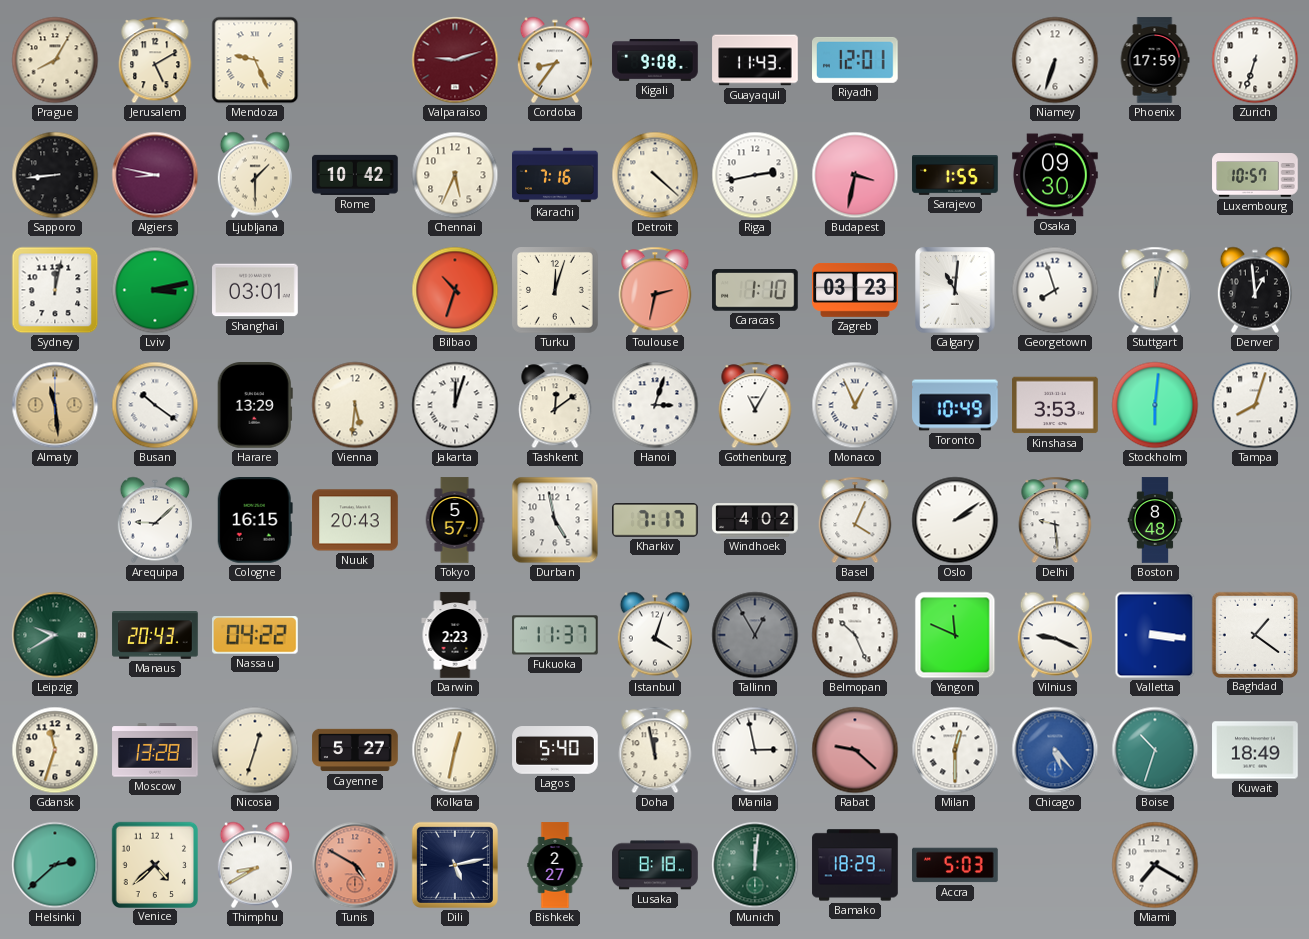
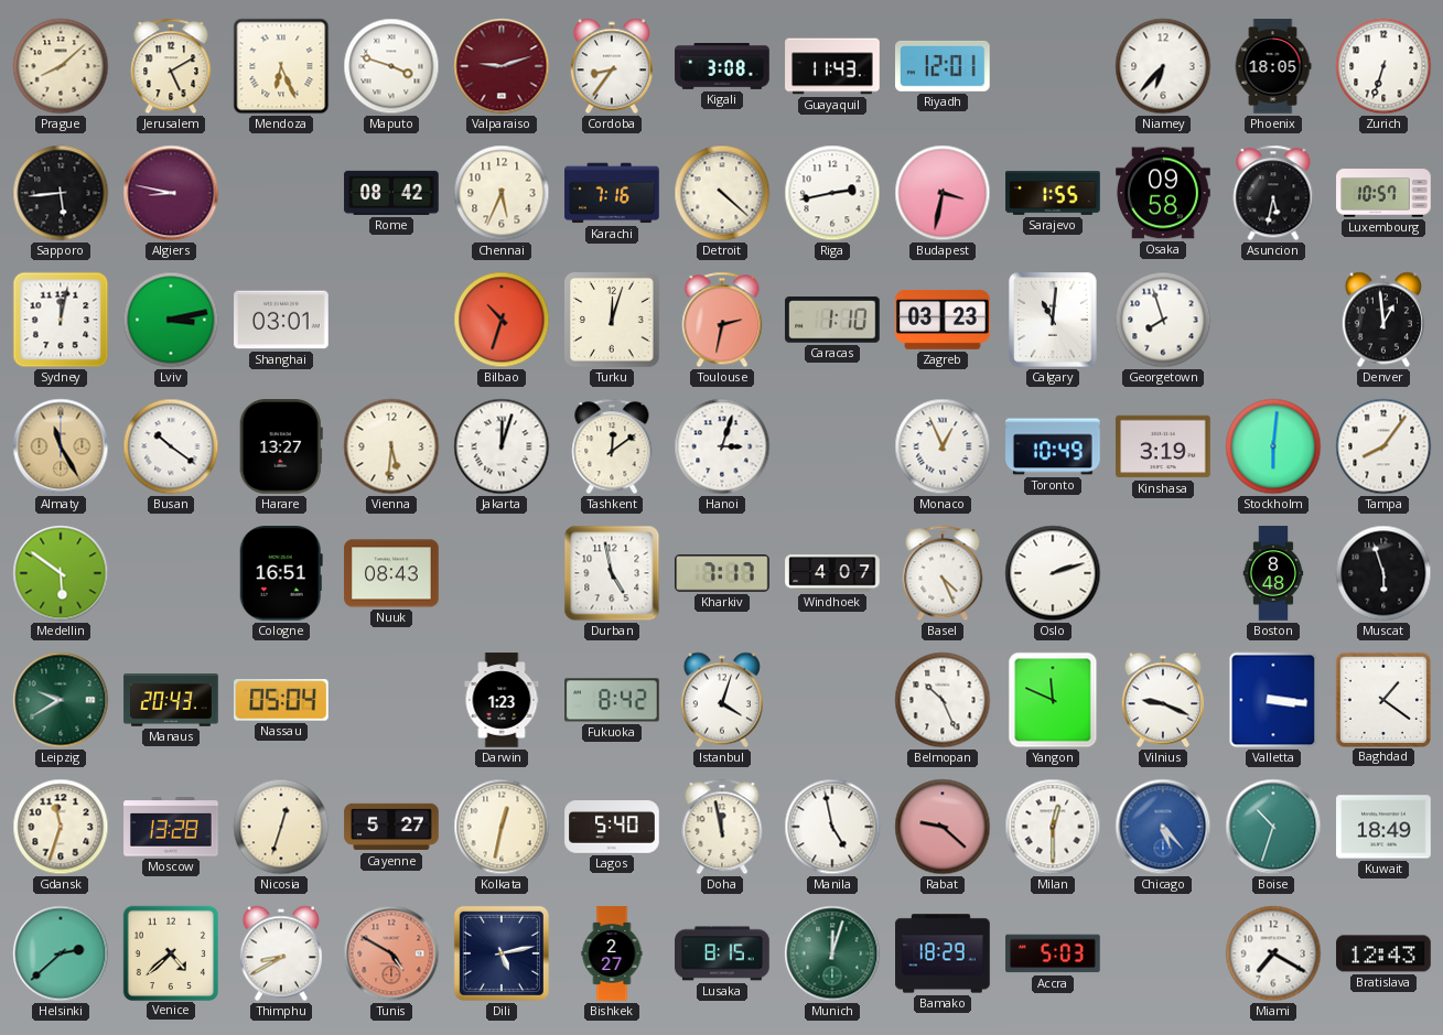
Prague: 8:05 -> 8:08 (61, 66)
Mendoza: 9:26 -> 6:26 (281, 66)
Maputo: none -> 3:48 (391, 66)
Kigali: 9:08 -> 3:08 (722, 66)
Niamey: 6:33 -> 6:37 (1163, 66)
Phoenix: 17:59 -> 18:05 (1273, 66)
Sapporo: 8:44 -> 5:44 (61, 193)
Ljubljana: 1:30 -> none (255, 175)
Rome: 10:42 -> 08:42 (391, 193)
Osaka: 09:30 -> 09:58 (1163, 193)
Asuncion: none -> 5:32 (1273, 193)
Stuttgart: 12:02 -> none (1155, 290)
Almaty: 11:29 -> 11:25 (61, 446)
Harare: 13:29 -> 13:27 (281, 448)
Gothenburg: 11:05 -> none (755, 405)
Kinshasa: 3:53 -> 3:19 (1163, 446)
Tampa: 8:03 -> 8:06 (1383, 446)
Medellin: none -> 5:51 (61, 573)
Arequipa: 9:08 -> none (155, 520)
Cologne: 16:15 -> 16:51 (281, 574)
Nuuk: 20:43 -> 08:43 (391, 573)
Tokyo: 5:57 -> none (455, 520)
Windhoek: 4:02 -> 4:07 (832, 573)
Basel: 4:04 -> 4:26 (943, 573)
Oslo: 2:09 -> 2:12 (1053, 573)
Delhi: 9:29 -> none (1055, 520)
Muscat: none -> 5:57 (1383, 573)
Nassau: 04:22 -> 05:04 (282, 700)
Darwin: 2:23 -> 1:23 (502, 700)
Fukuoka: 11:37 -> 8:42 (612, 700)
Tallinn: 12:55 -> none (755, 635)
Manila: 2:58 -> 4:58 (832, 827)
Lusaka: 8:18 -> 8:15 (722, 953)
Munich: 12:01 -> 12:03 (832, 953)
Bratislava: none -> 12:43 (1383, 953)
